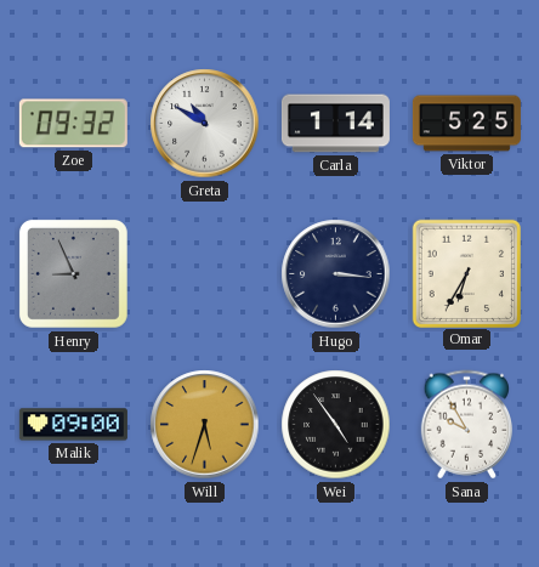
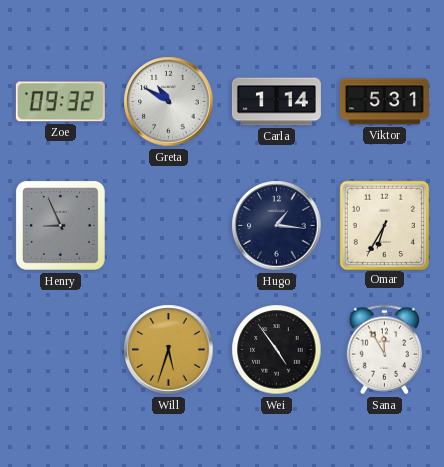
Viktor: 5:25 -> 5:31 (384, 102)
Hugo: 3:16 -> 1:16 (277, 226)
Malik: 09:00 -> none (73, 425)
Sana: 9:55 -> 11:55 (384, 350)
